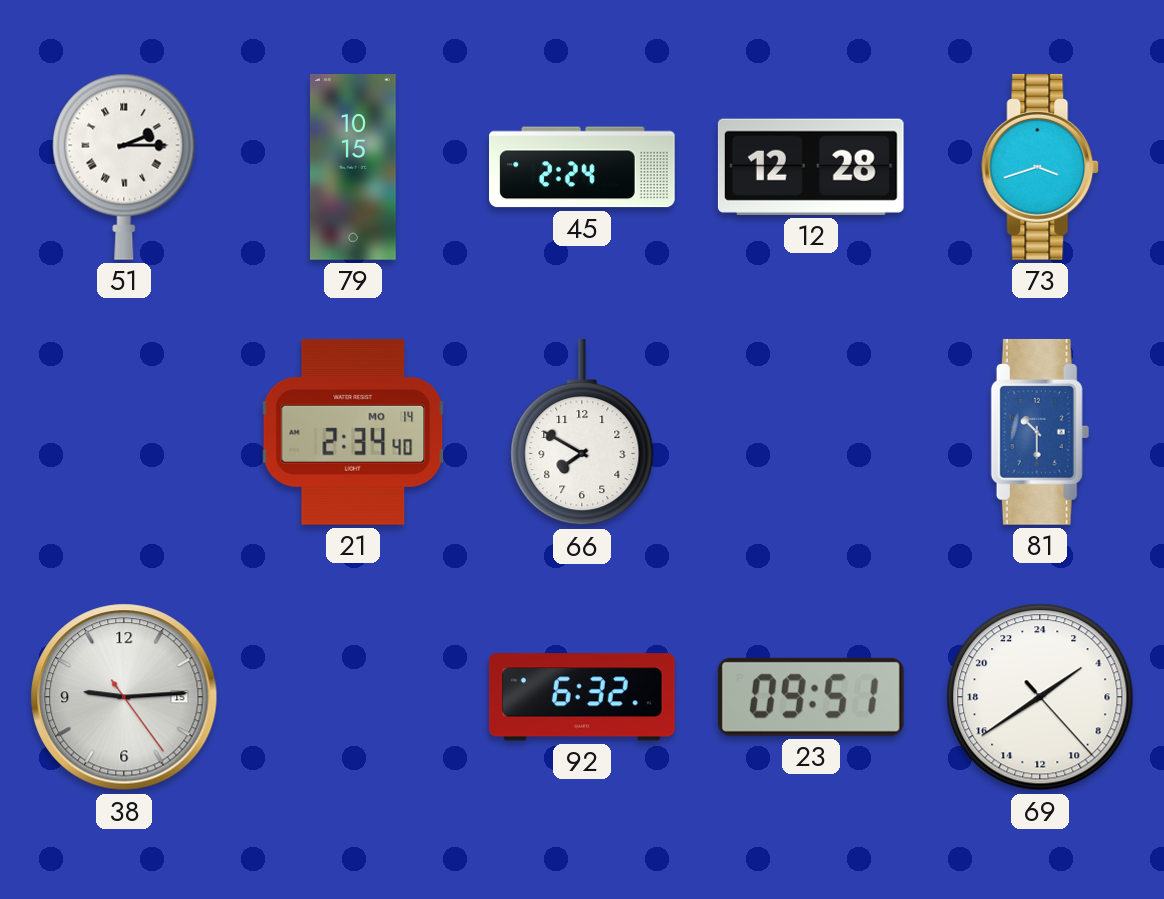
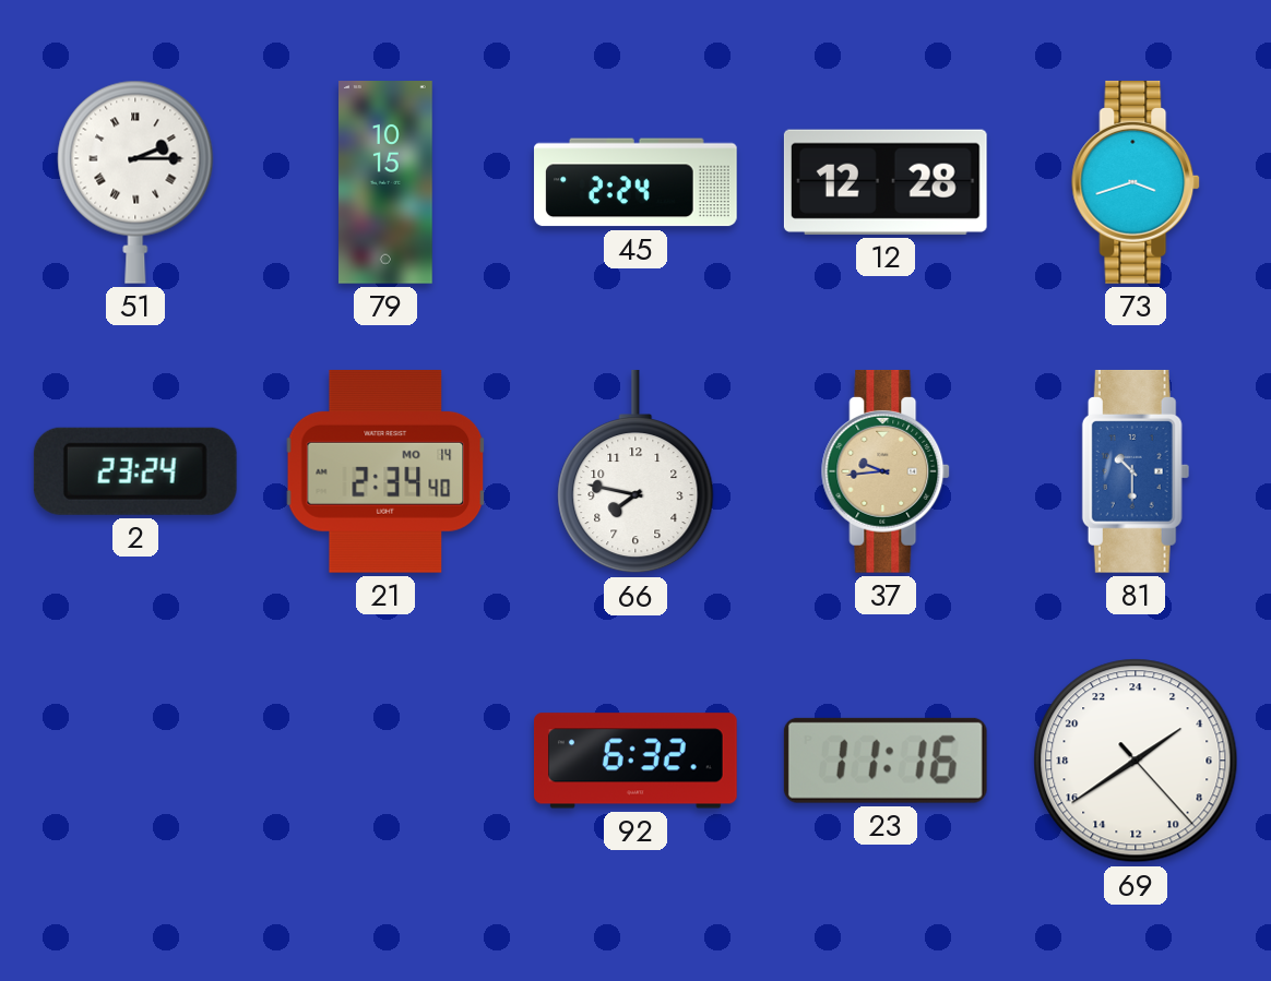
2: none -> 23:24 (135, 471)
66: 7:50 -> 7:47 (635, 471)
37: none -> 9:44 (887, 471)
38: 9:14 -> none (124, 697)
23: 09:51 -> 11:16 (886, 761)
